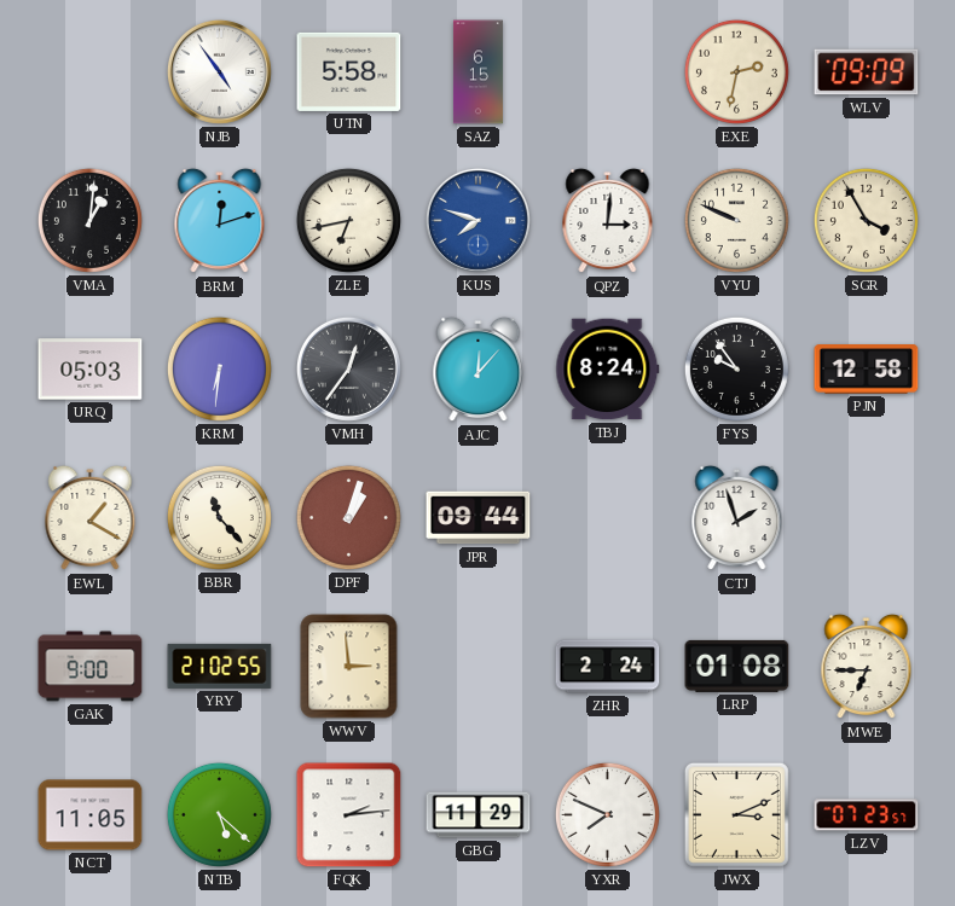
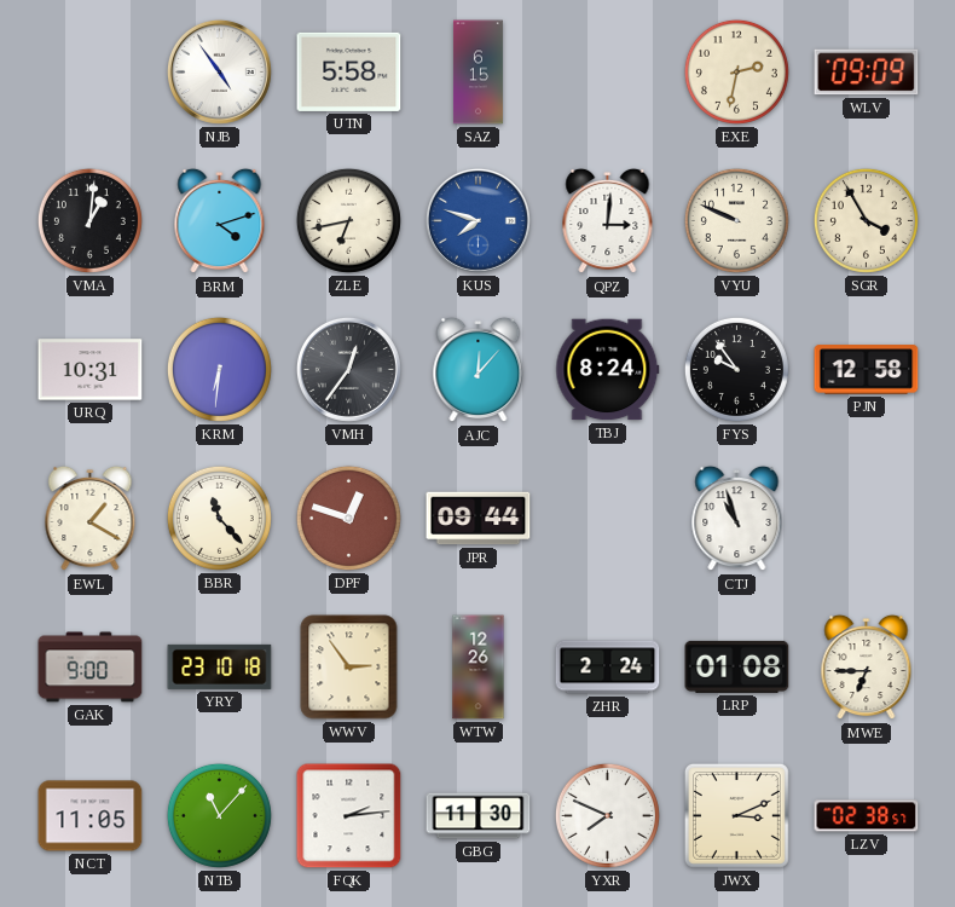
BRM: 12:12 -> 4:12 (220, 221)
URQ: 05:03 -> 10:31 (91, 370)
DPF: 1:03 -> 12:48 (348, 518)
CTJ: 1:57 -> 10:57 (737, 519)
YRY: 21:02 -> 23:10 (220, 666)
WWV: 2:59 -> 2:54 (349, 668)
WTW: none -> 12:26 (479, 668)
NTB: 5:22 -> 11:07 (219, 815)
GBG: 11:29 -> 11:30 (479, 816)
LZV: 07:23 -> 02:38 (867, 816)
